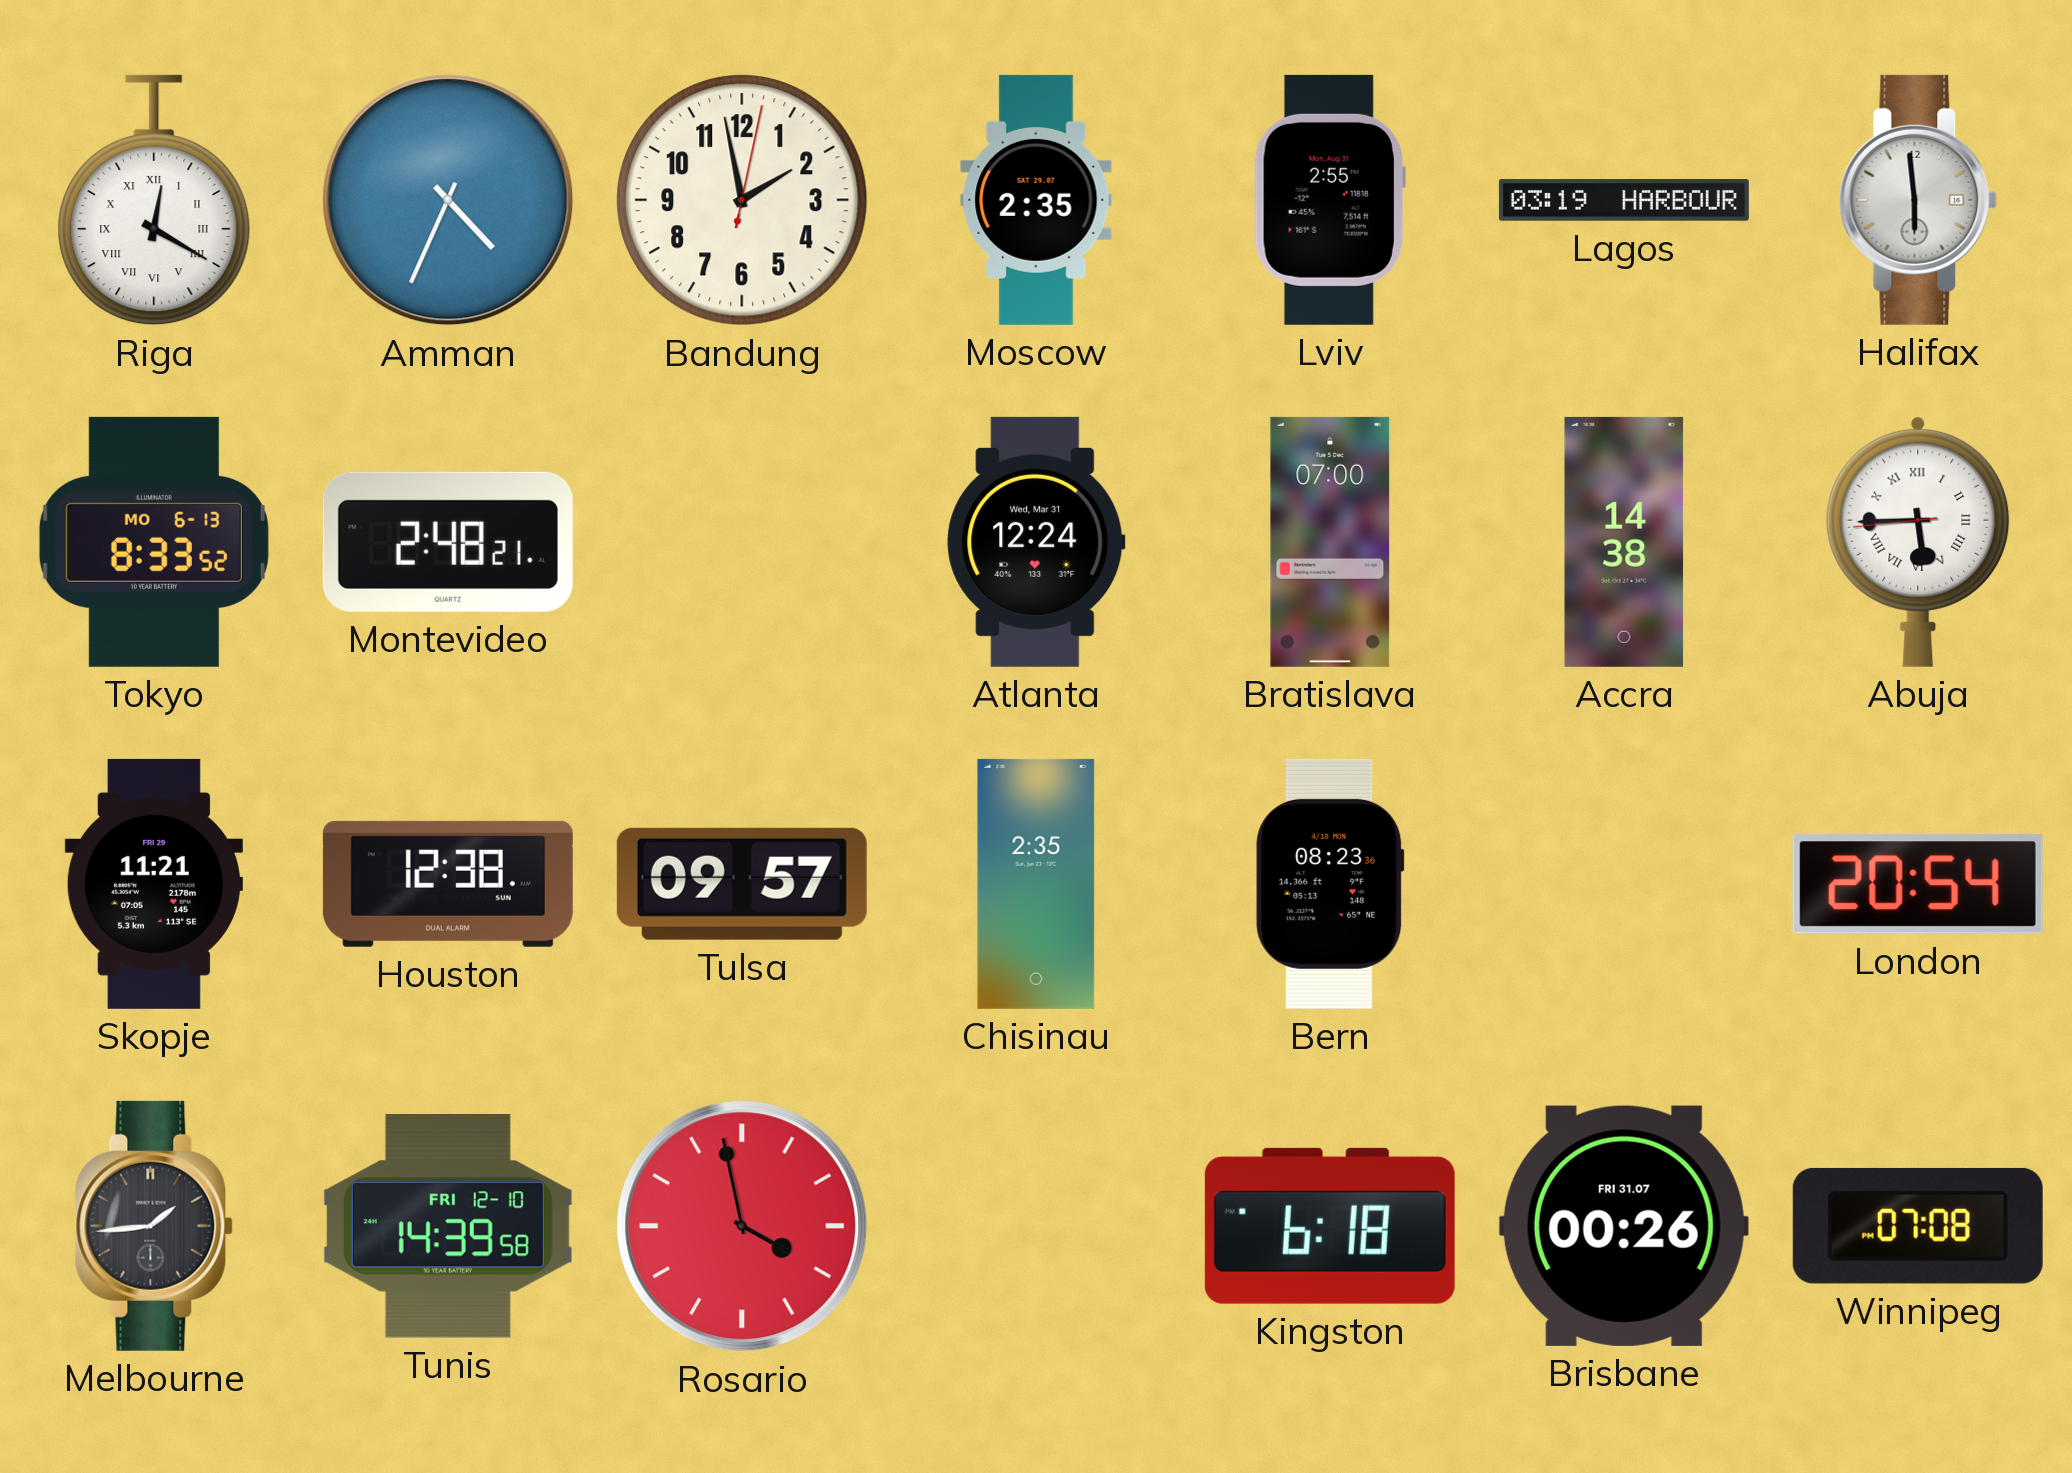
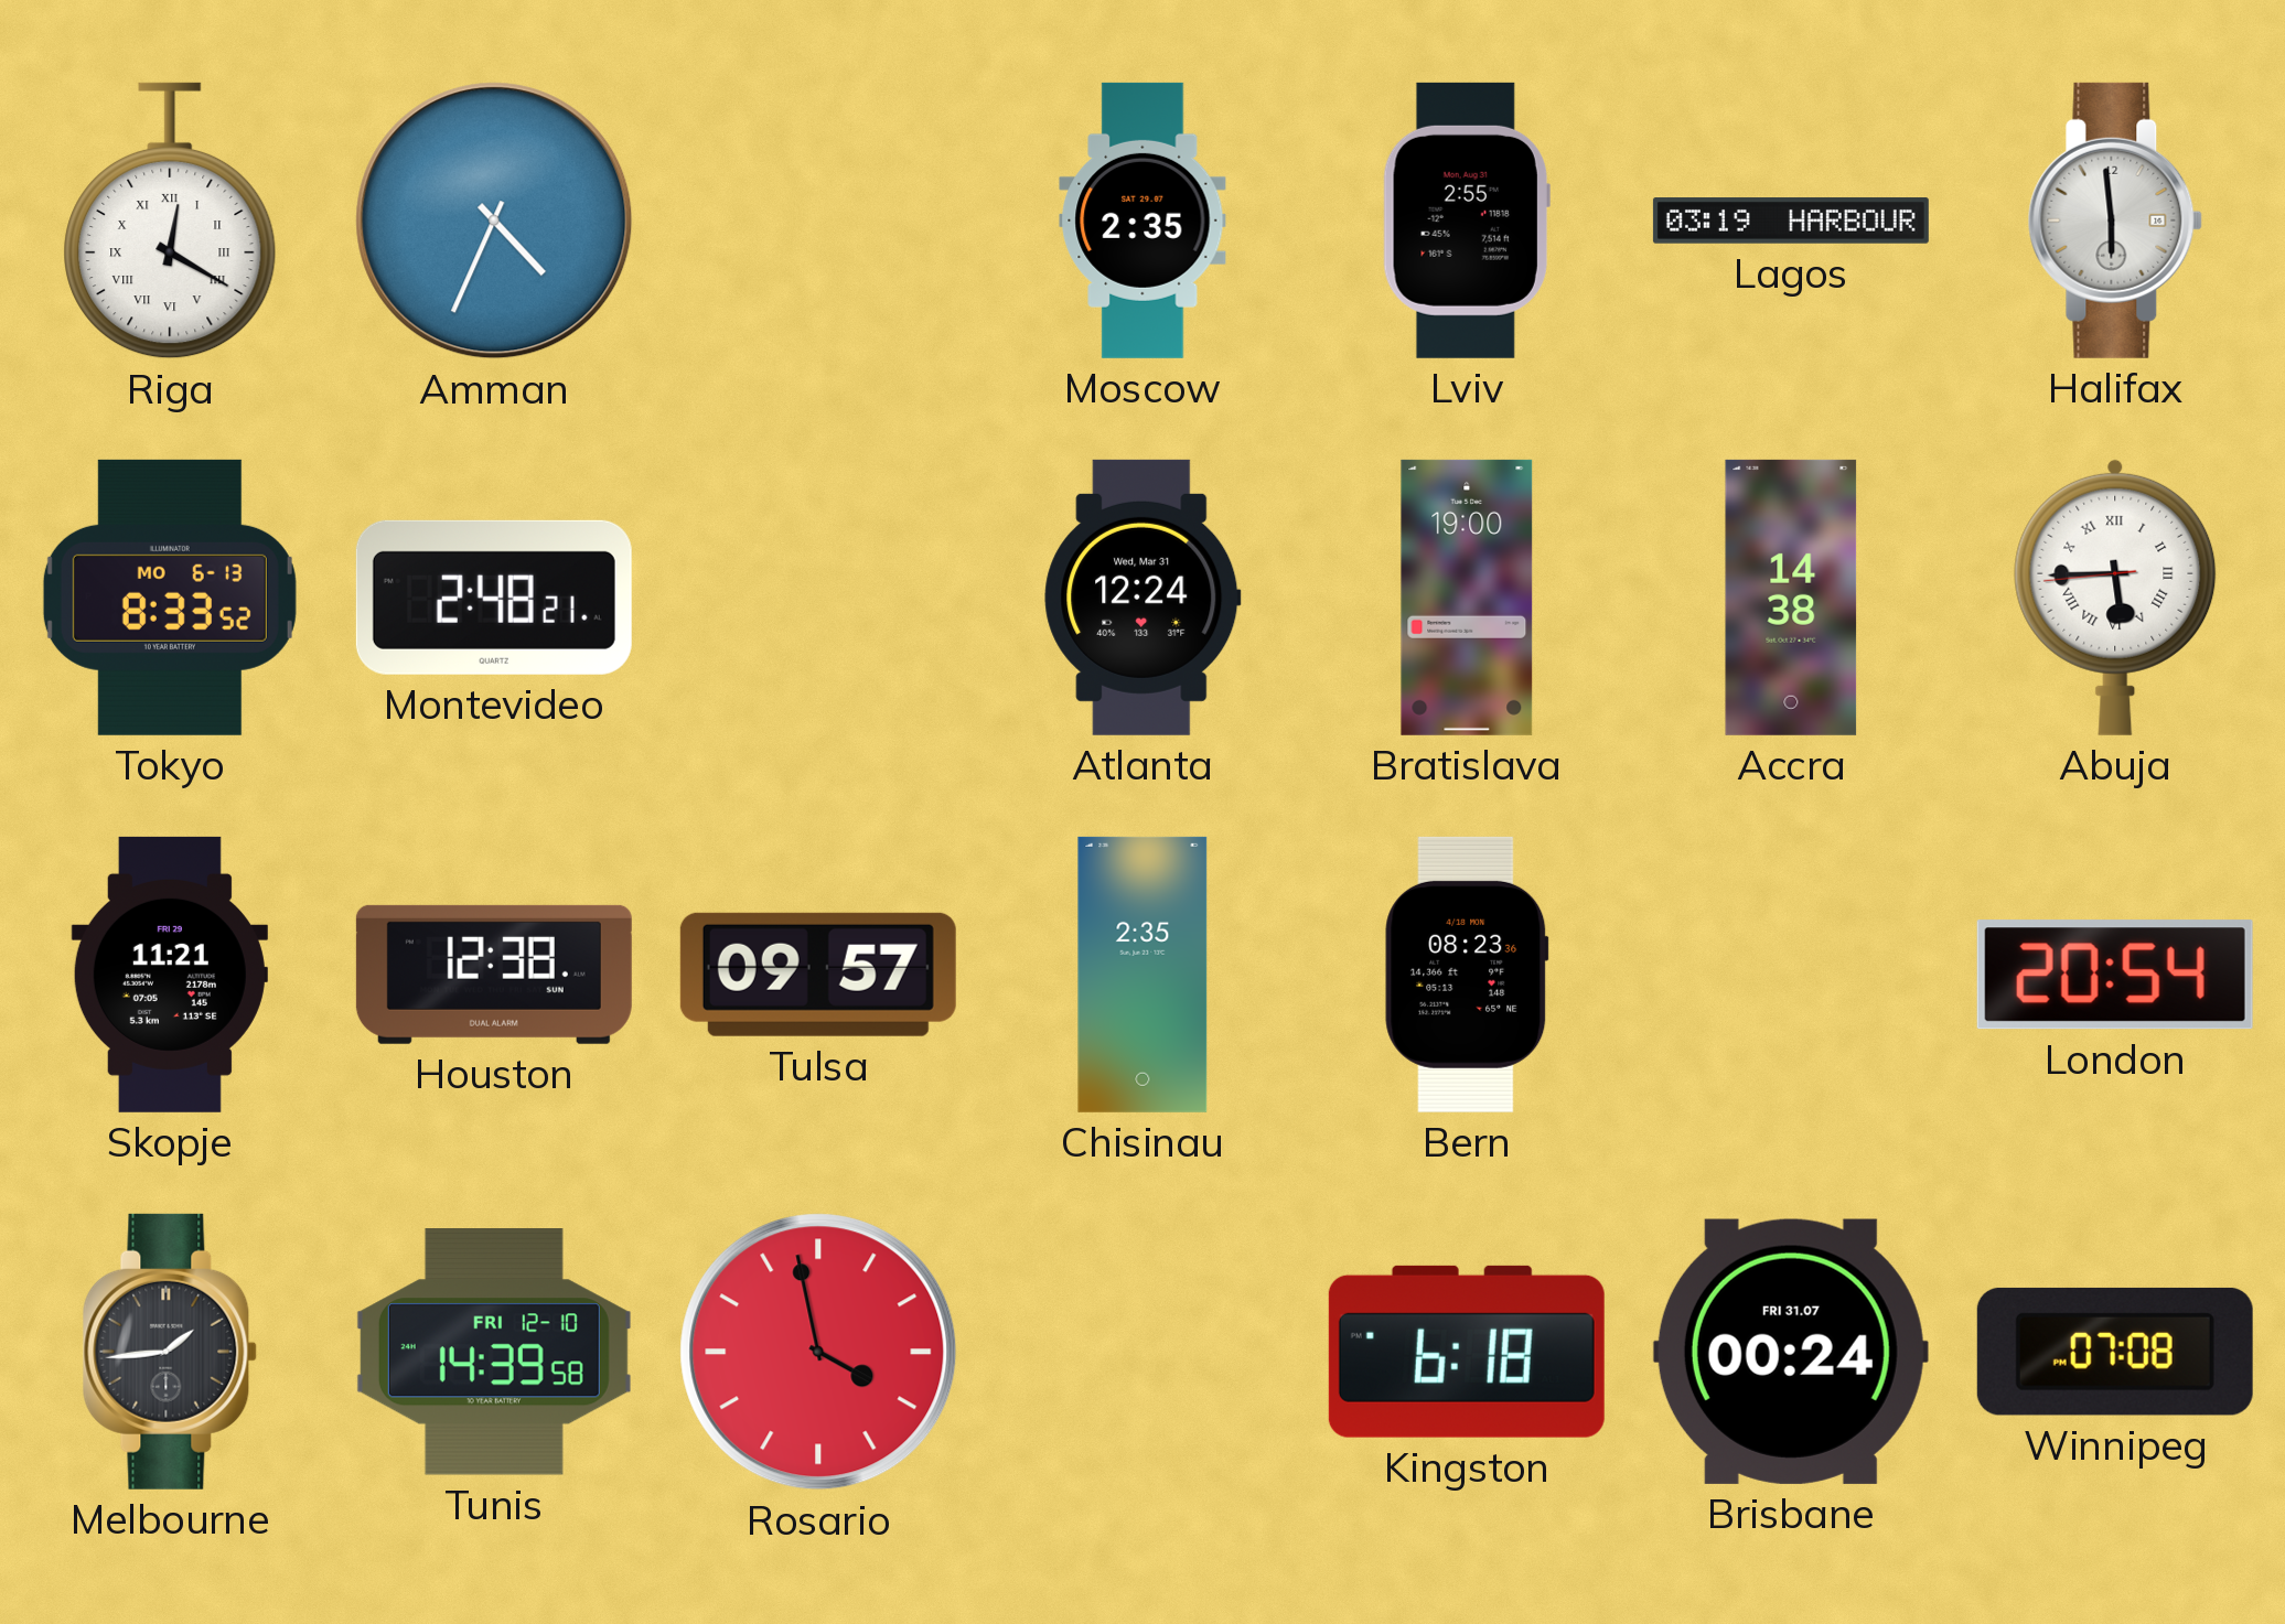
Bandung: 1:58 -> none (742, 200)
Bratislava: 07:00 -> 19:00 (1467, 598)
Brisbane: 00:26 -> 00:24 (1791, 1352)
